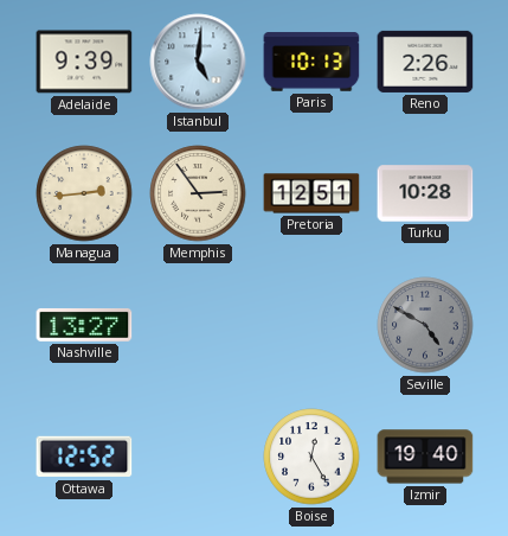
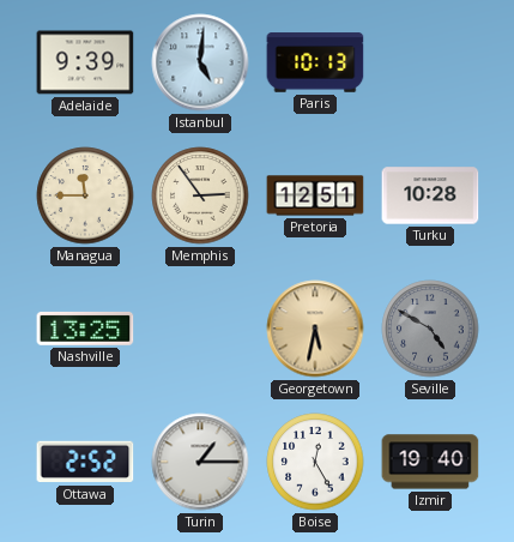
Reno: 2:26 -> none (425, 62)
Managua: 2:44 -> 11:45 (85, 195)
Nashville: 13:27 -> 13:25 (85, 329)
Georgetown: none -> 5:32 (315, 329)
Ottawa: 12:52 -> 2:52 (85, 462)
Turin: none -> 1:15 (200, 462)
